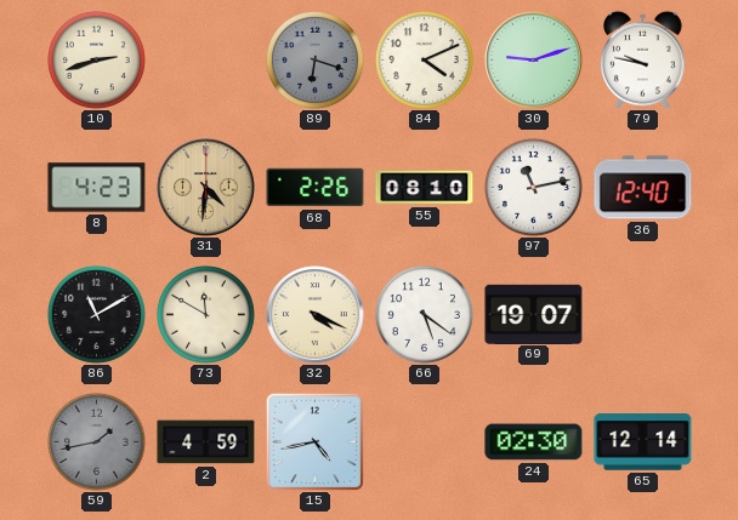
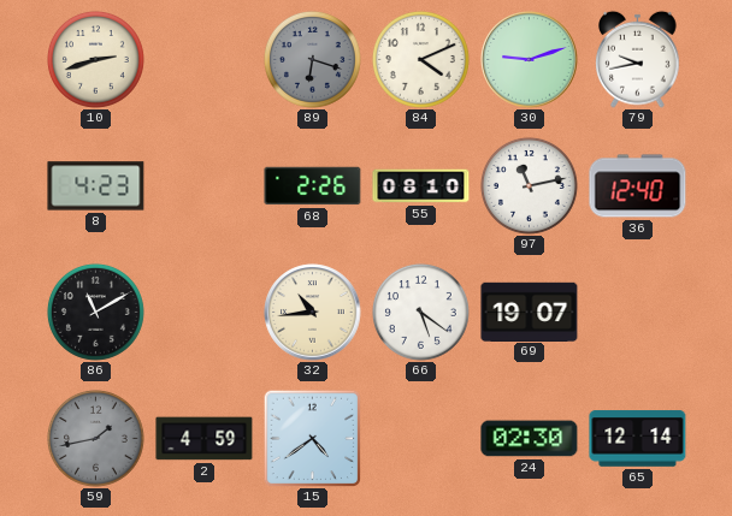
79: 9:47 -> 9:43 (638, 59)
31: 4:31 -> none (206, 188)
73: 11:50 -> none (205, 314)
32: 4:19 -> 10:44 (313, 313)
15: 4:43 -> 4:39 (312, 438)
